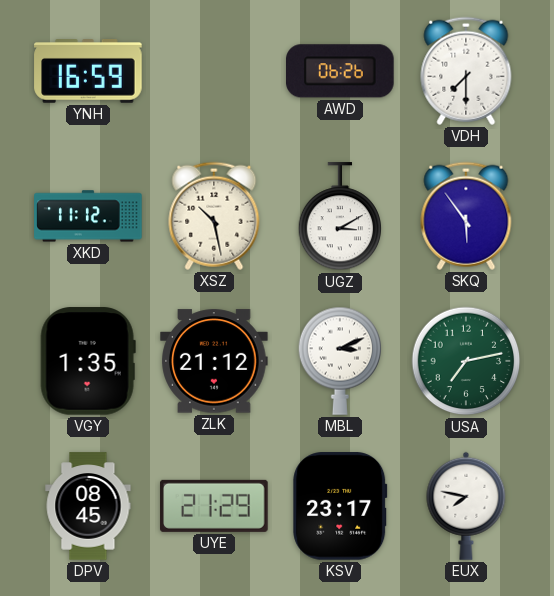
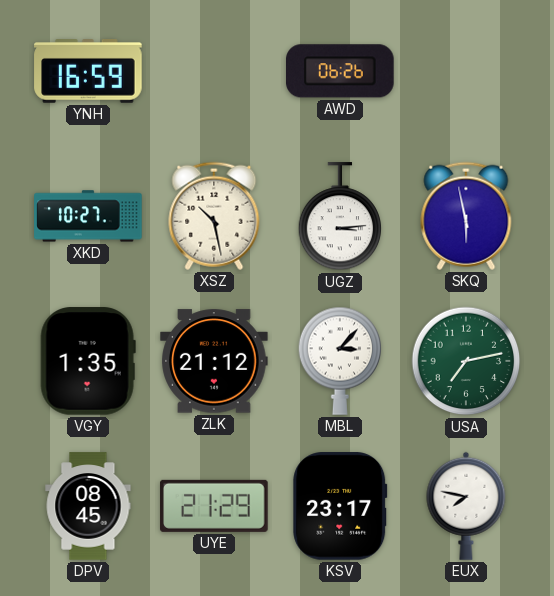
VDH: 7:30 -> none (466, 71)
XKD: 11:12 -> 10:27 (88, 216)
UGZ: 3:10 -> 3:14 (340, 217)
SKQ: 5:54 -> 5:58 (466, 216)
MBL: 3:11 -> 3:07 (340, 361)
